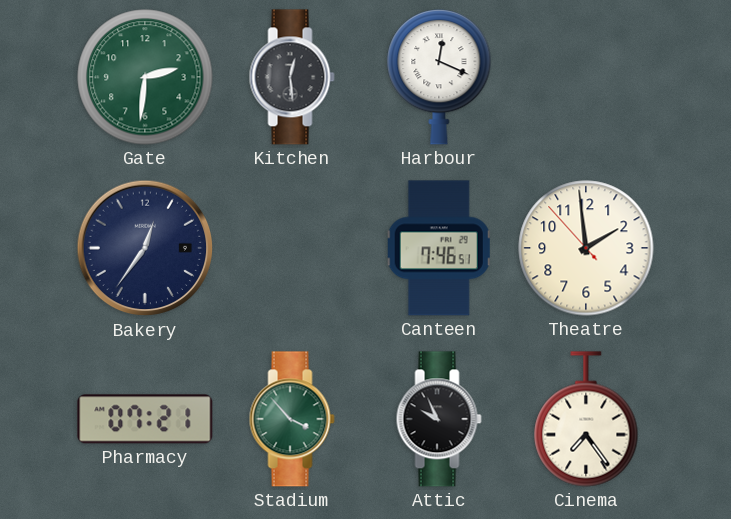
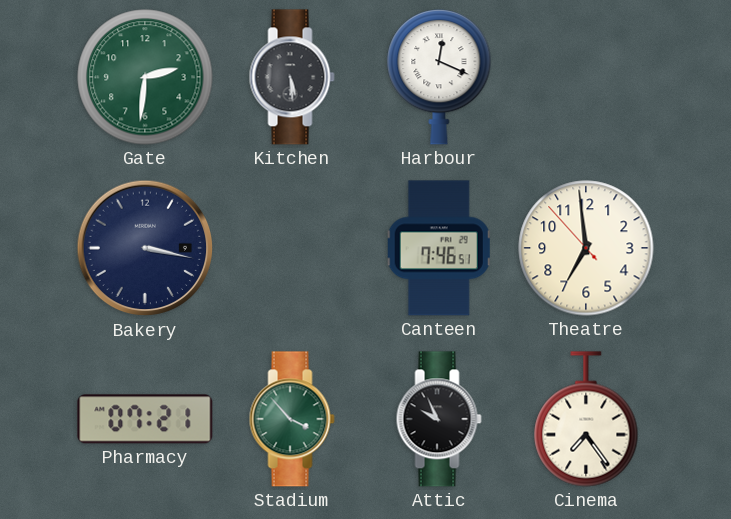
Kitchen: 12:29 -> 5:29 (292, 77)
Bakery: 12:36 -> 3:17 (145, 248)
Theatre: 1:58 -> 6:58 (586, 248)
